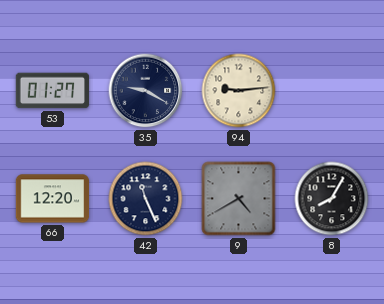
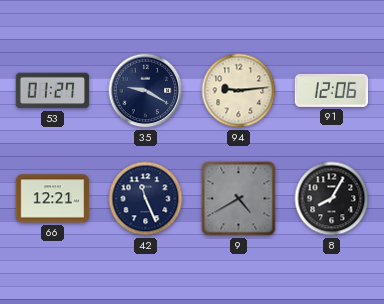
91: none -> 12:06 (332, 90)
66: 12:20 -> 12:21 (53, 199)
